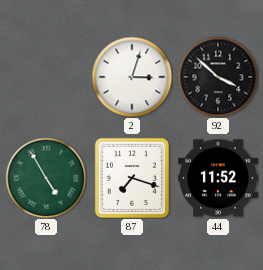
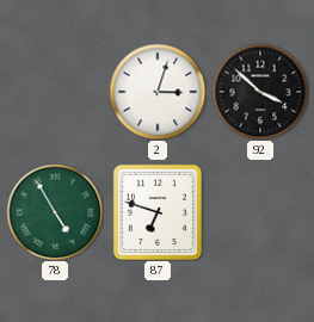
87: 7:18 -> 6:48 (158, 212)
44: 11:52 -> none (218, 178)
